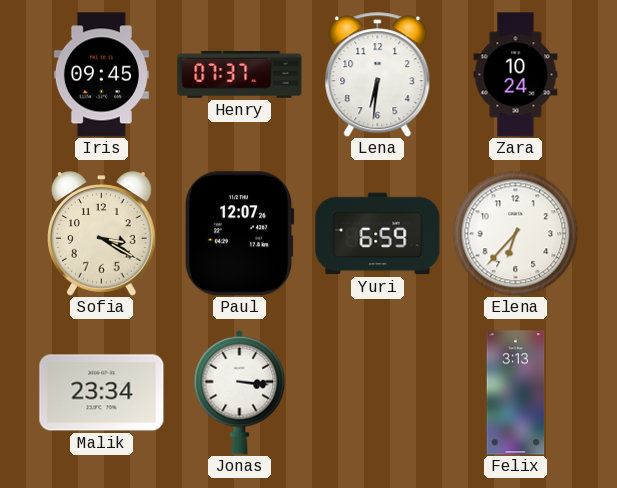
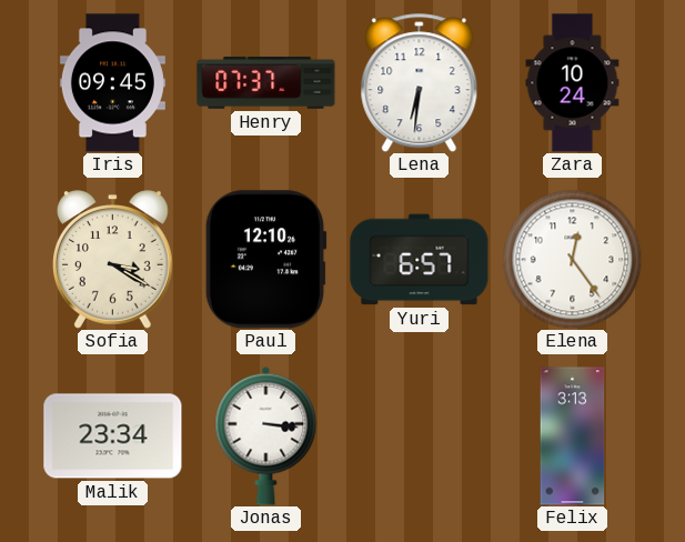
Paul: 12:07 -> 12:10 (265, 260)
Yuri: 6:59 -> 6:57 (420, 260)
Elena: 6:37 -> 12:24 (572, 259)
